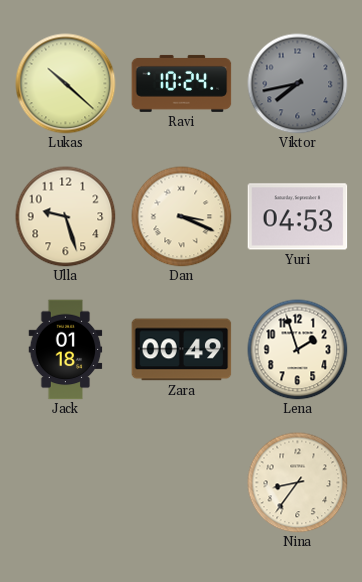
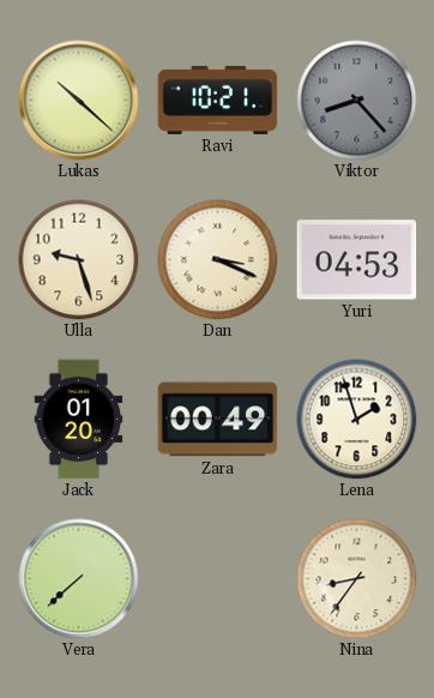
Ravi: 10:24 -> 10:21 (218, 100)
Viktor: 7:43 -> 8:23 (357, 101)
Jack: 01:18 -> 01:20 (79, 420)
Vera: none -> 7:38 (79, 579)
